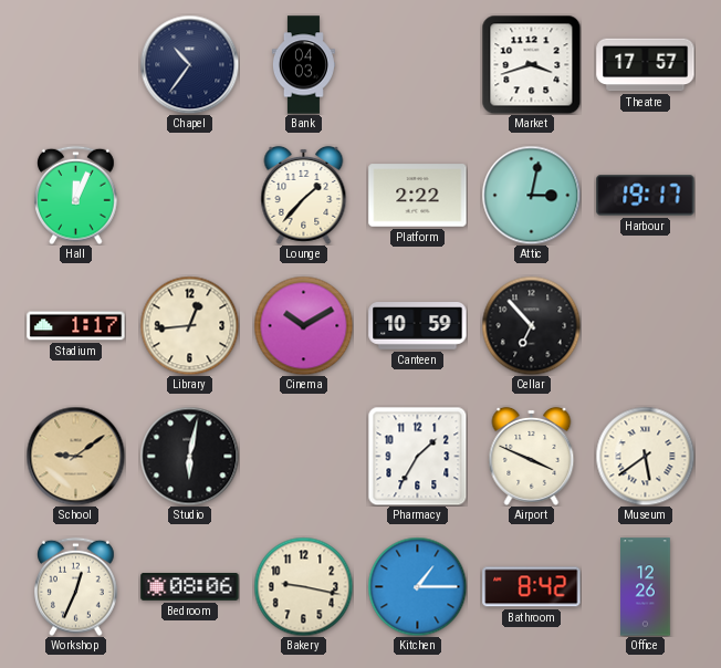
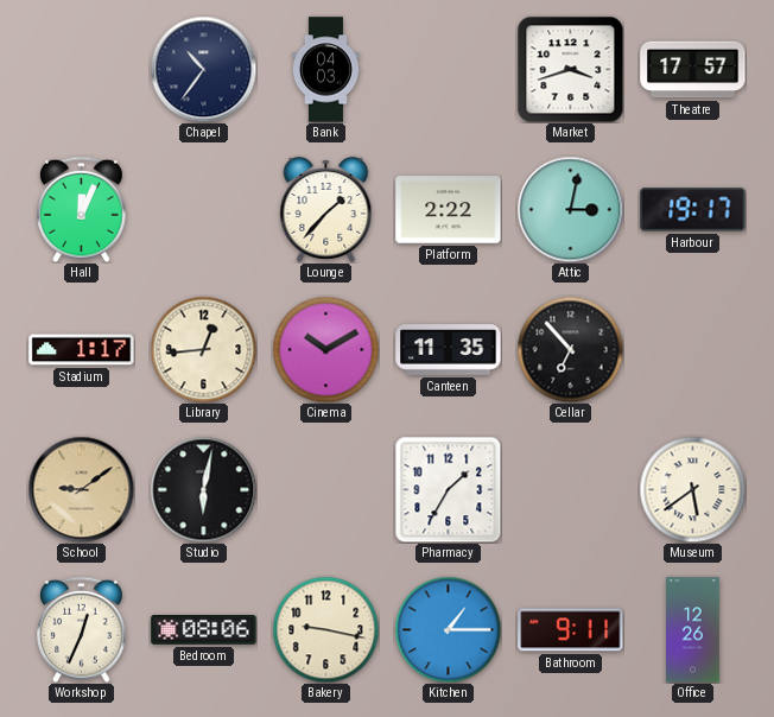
Canteen: 10:59 -> 11:35 (449, 350)
Airport: 3:49 -> none (532, 456)
Bathroom: 8:42 -> 9:11 (571, 630)
